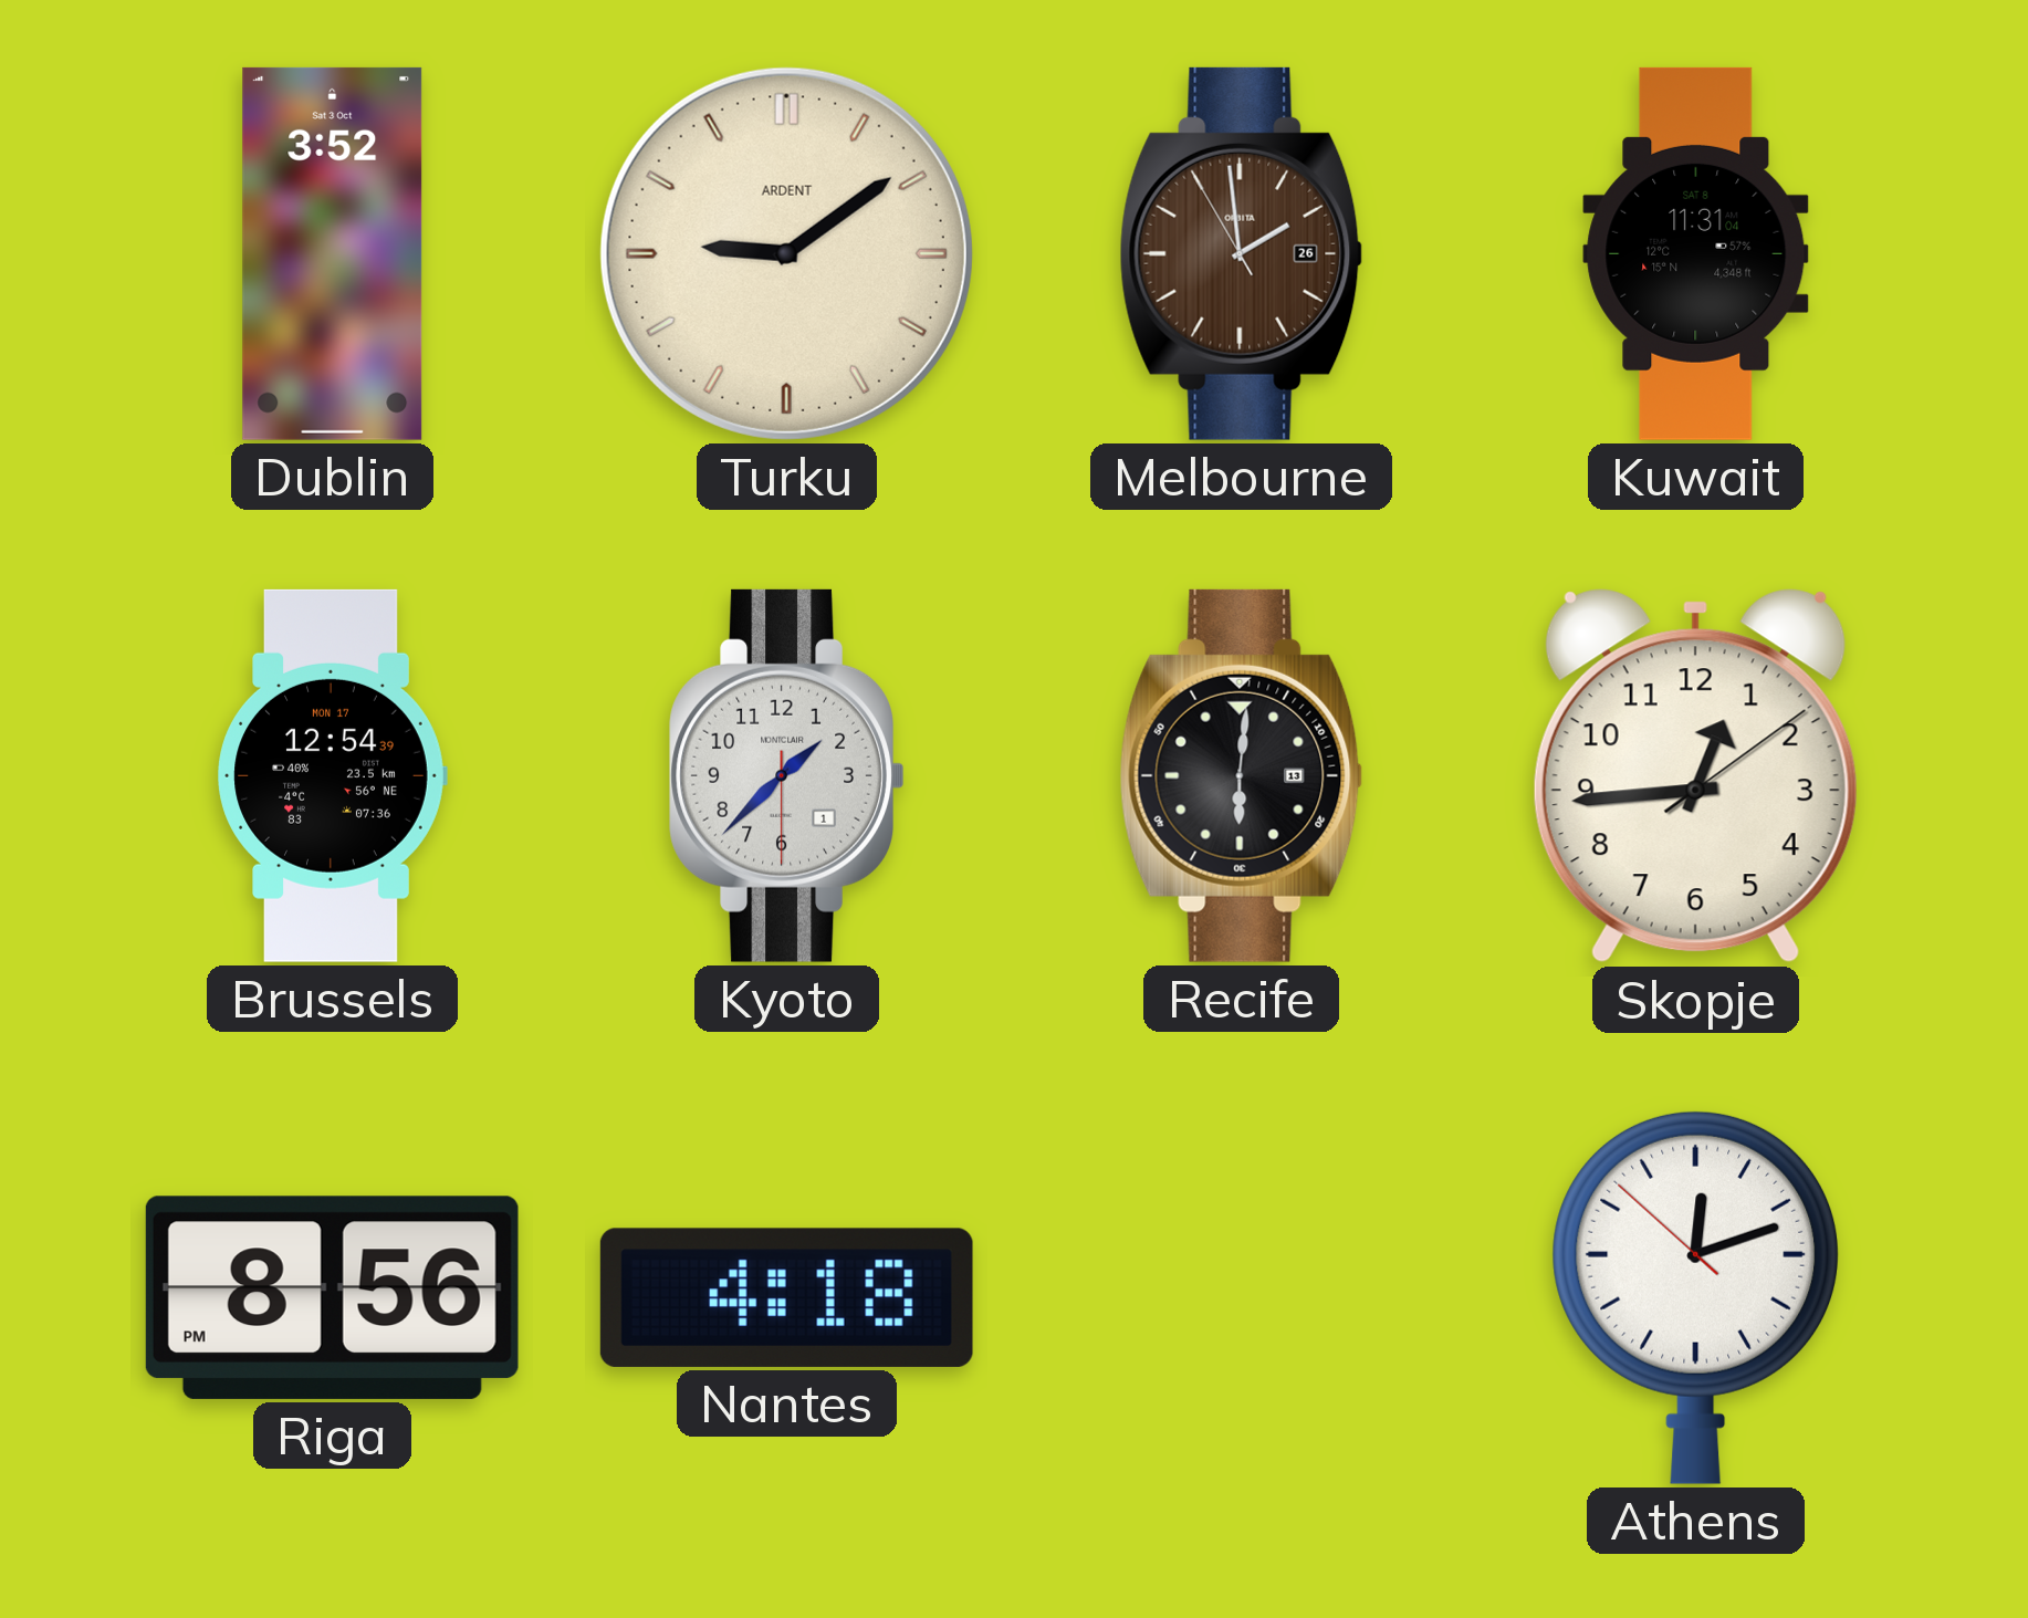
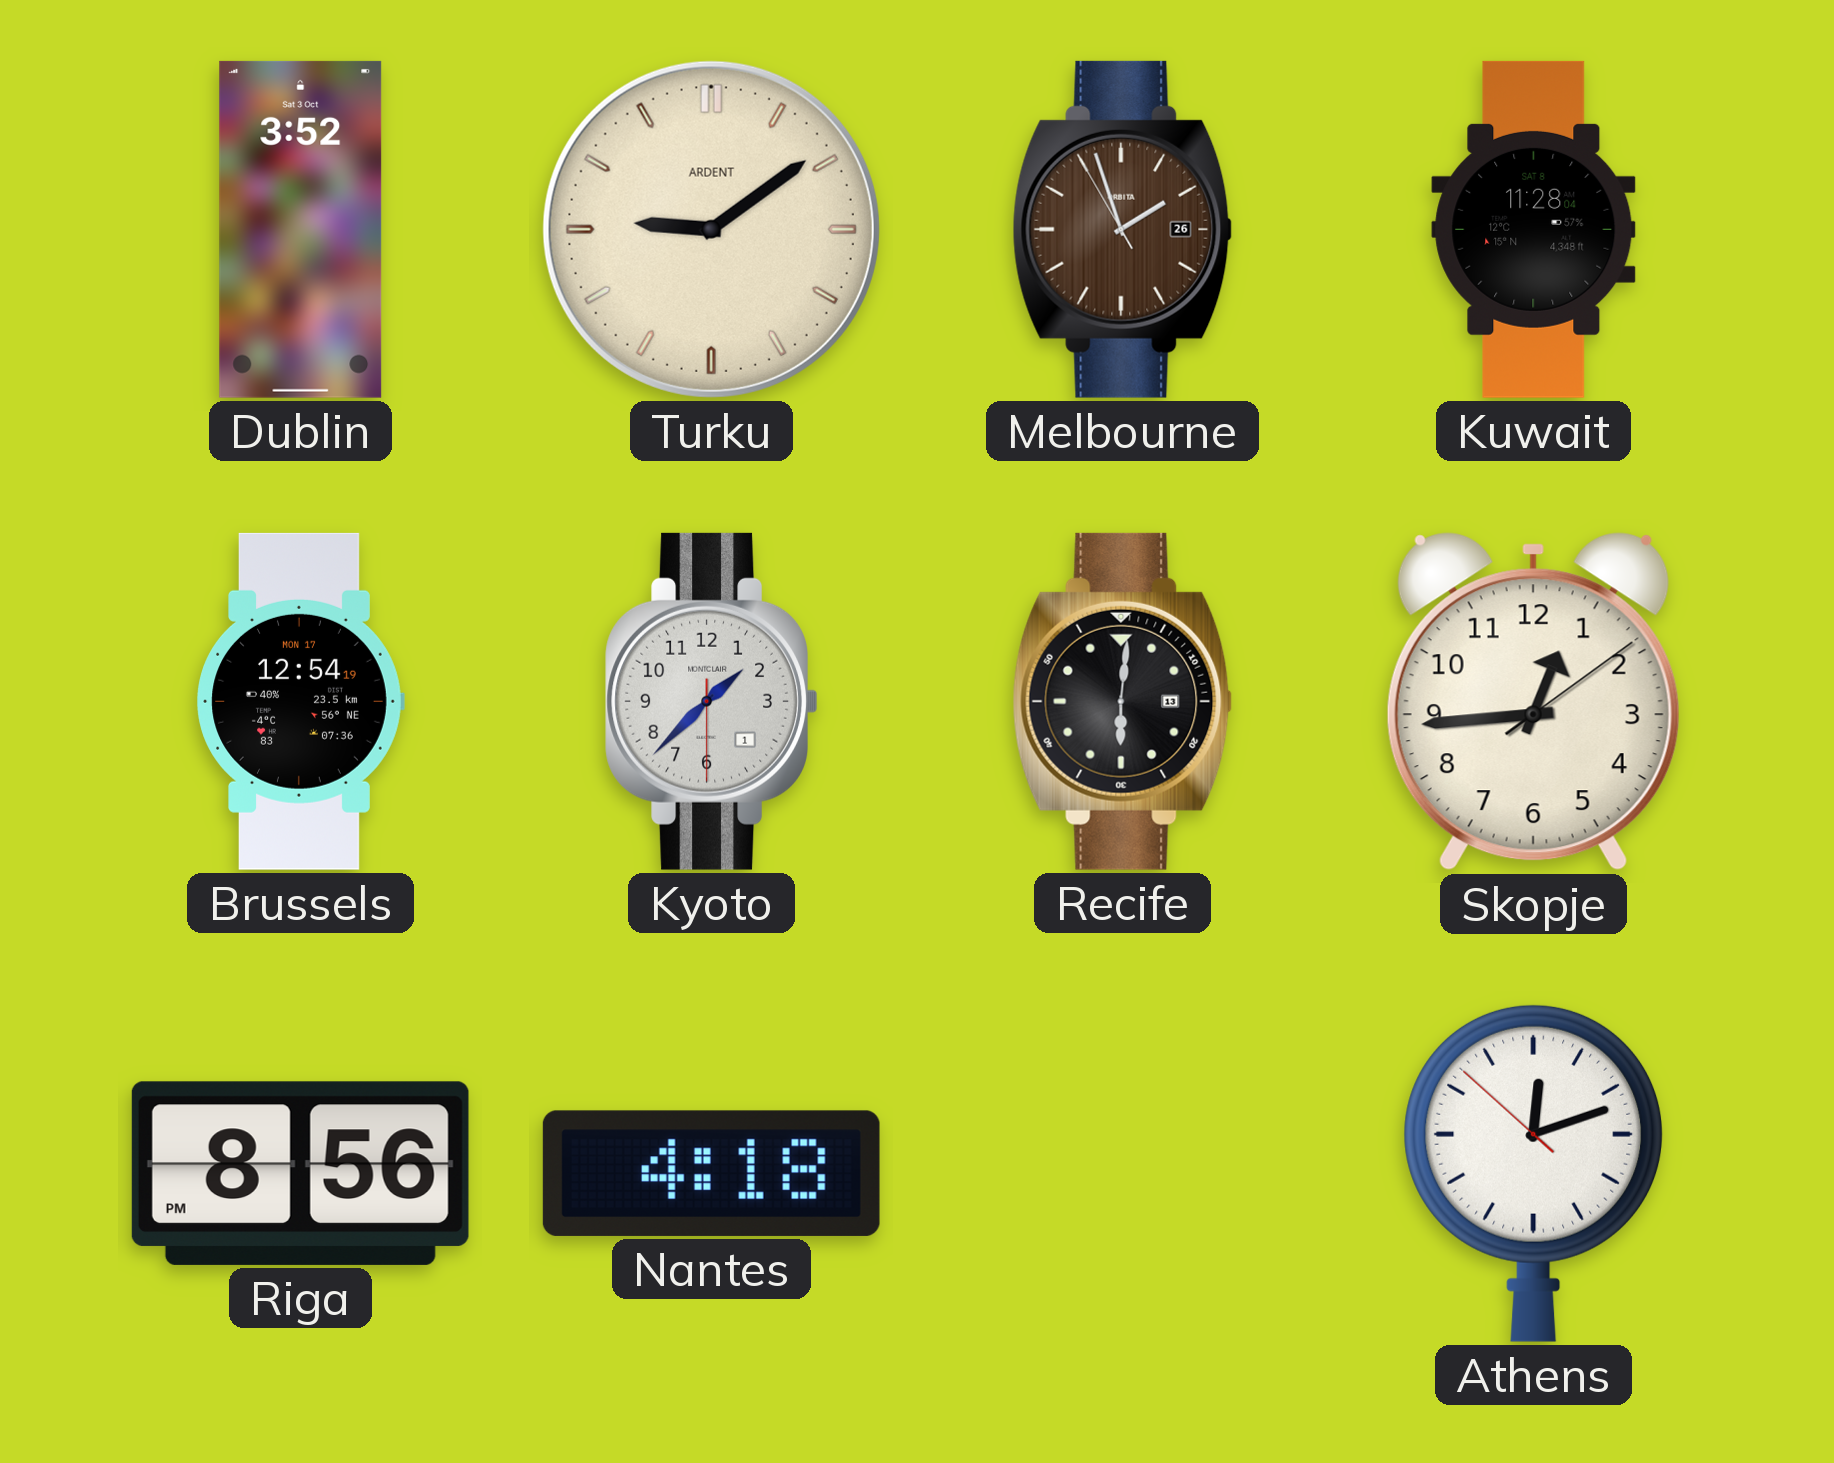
Melbourne: 1:58 -> 1:56 (1123, 229)
Kuwait: 11:31 -> 11:28 (1534, 229)
Brussels: 12:54:39 -> 12:54:19 (300, 701)
